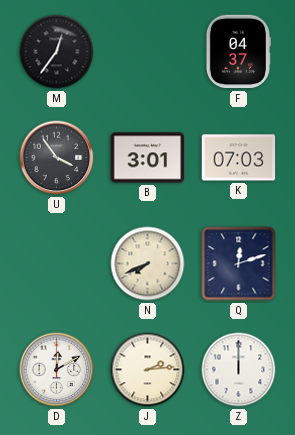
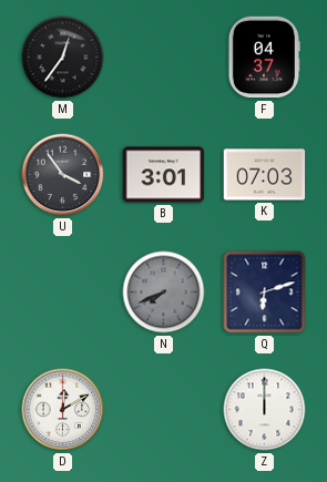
N dial: cream -> grey (164, 293)
Q: 12:12 -> 6:12 (265, 293)
J: 2:14 -> none (148, 370)
